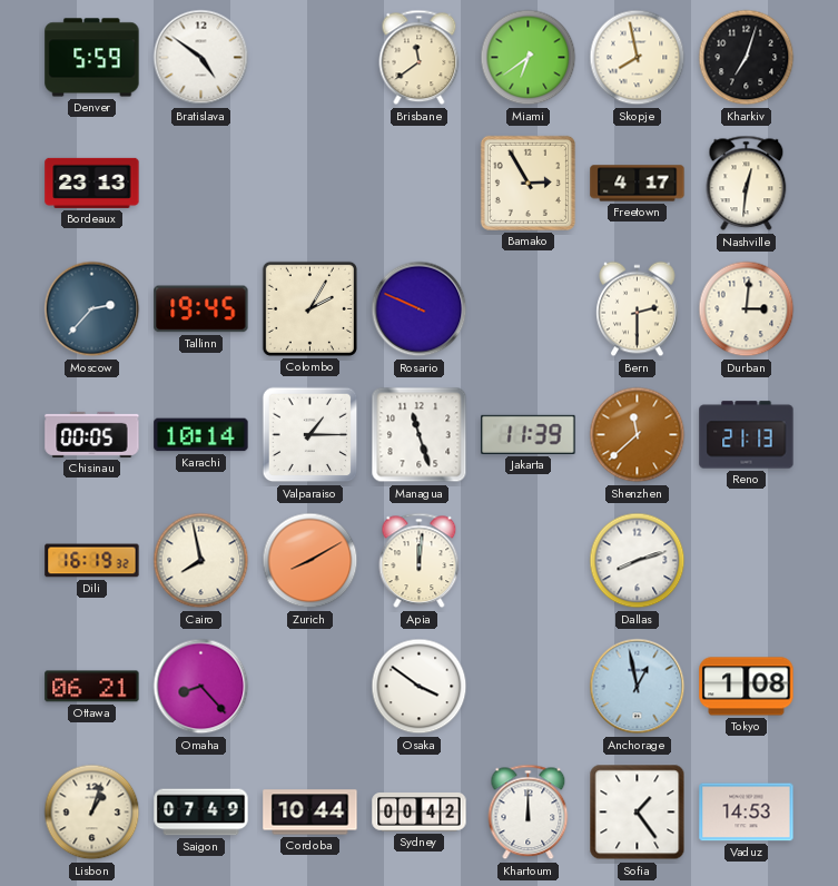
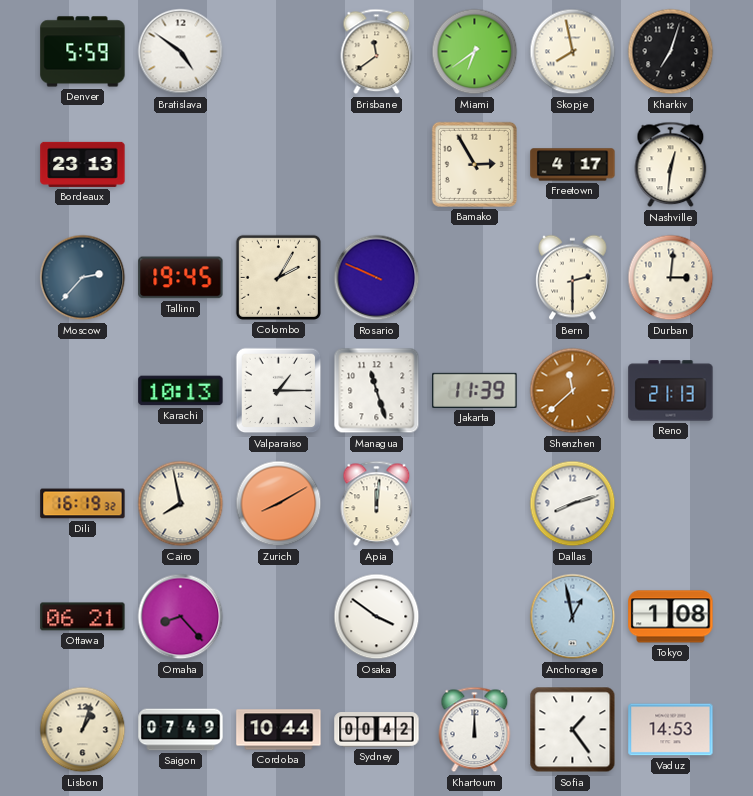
Chisinau: 00:05 -> none (92, 434)
Karachi: 10:14 -> 10:13 (181, 391)
